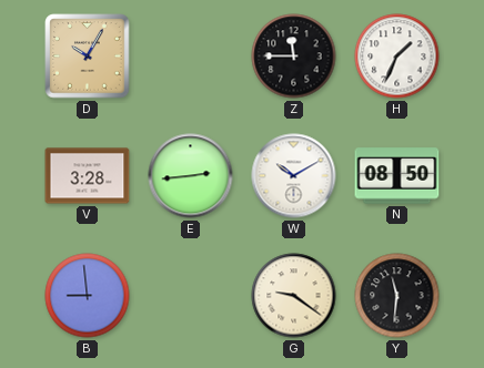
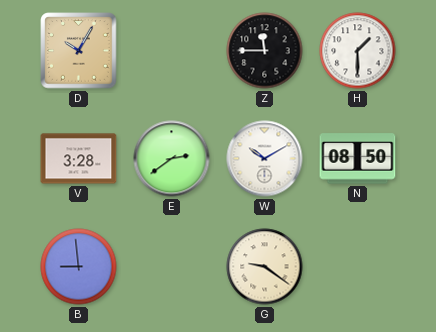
H: 1:34 -> 1:30 (358, 51)
E: 2:44 -> 2:39 (172, 159)
Y: 11:31 -> none (397, 296)
